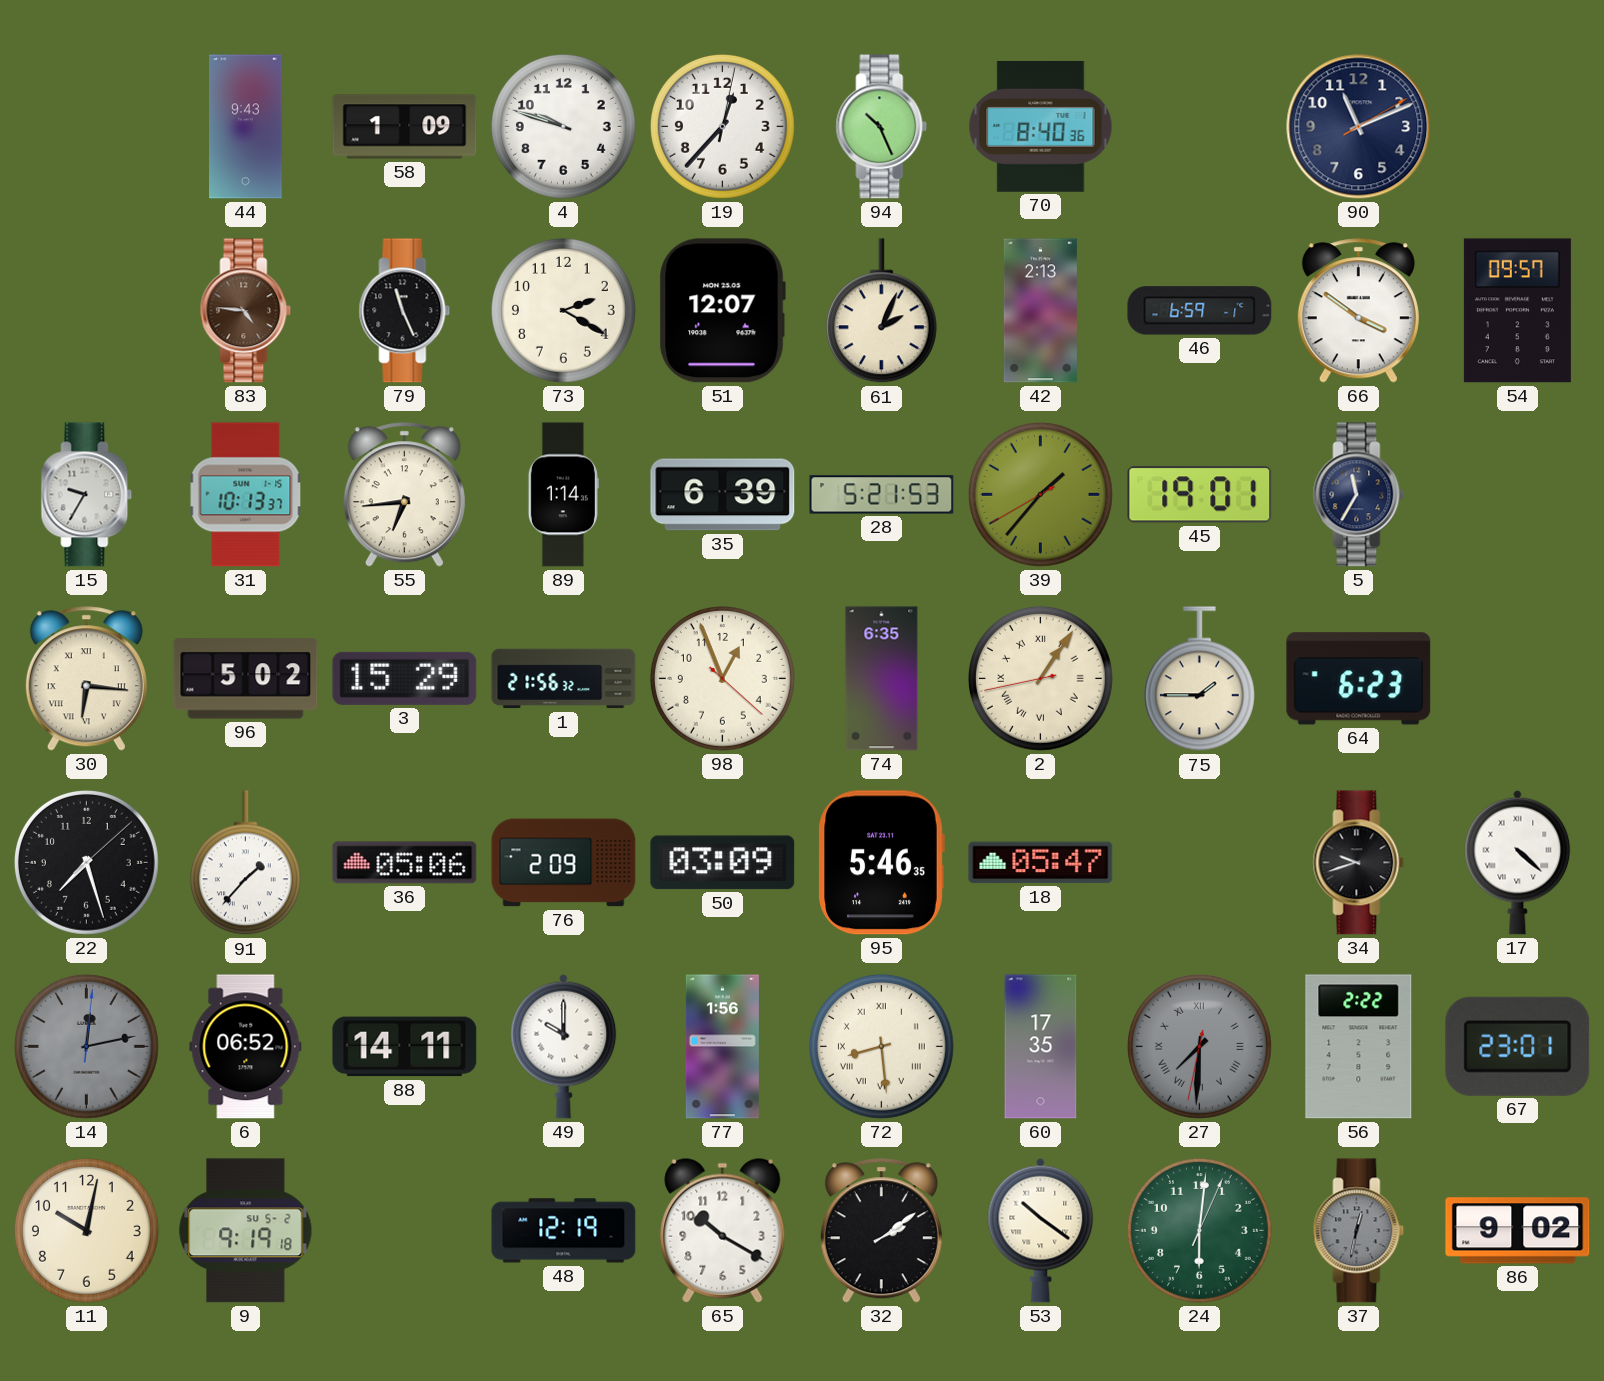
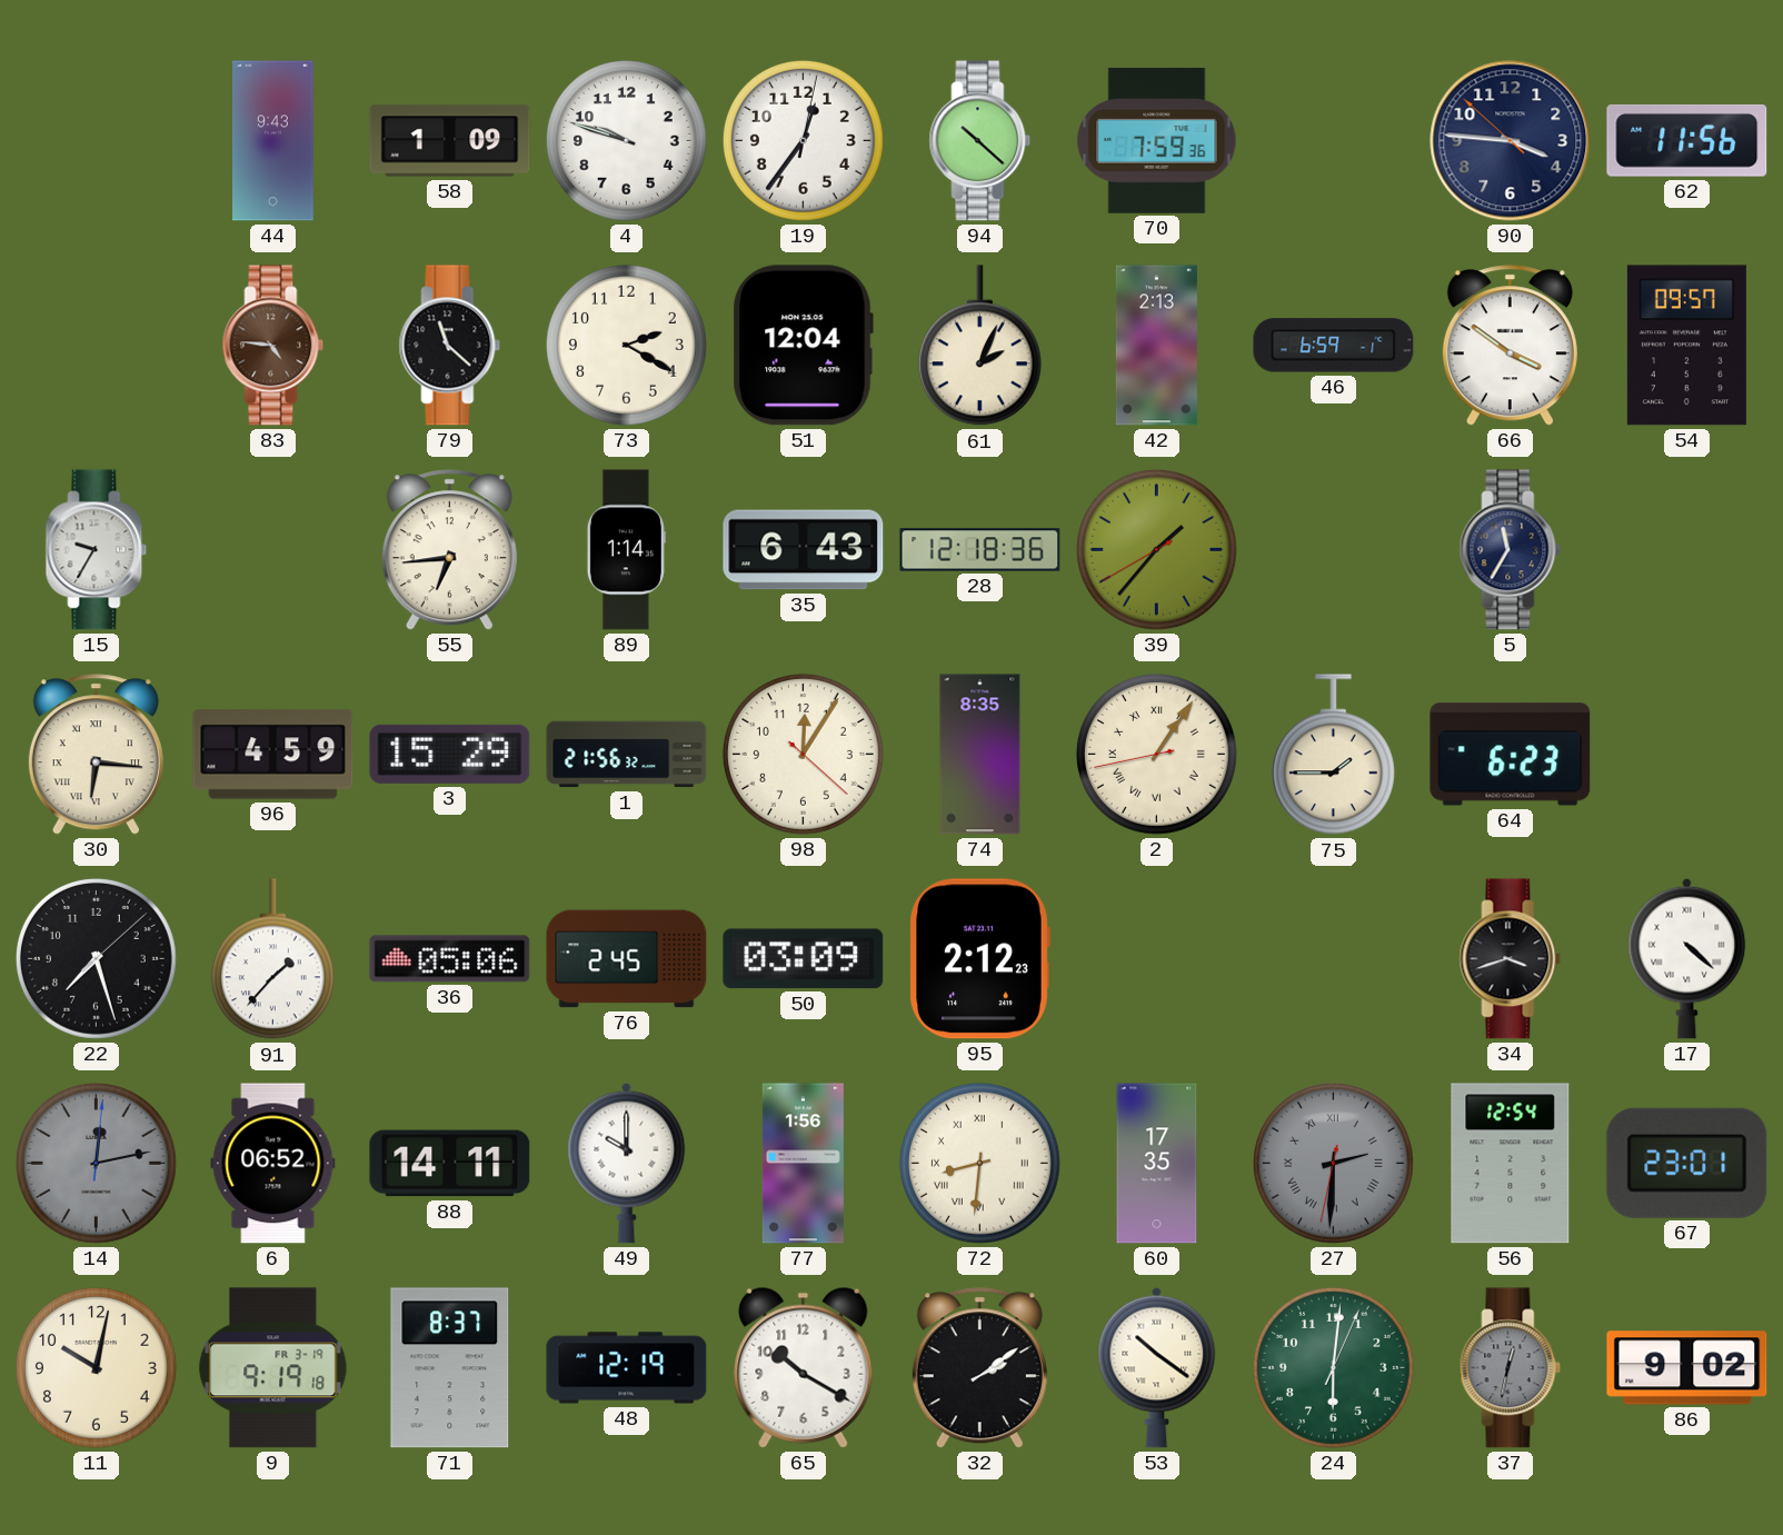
19: 12:37 -> 12:36 (803, 140)
94: 10:26 -> 10:22 (980, 141)
70: 8:40 -> 7:59 (1157, 140)
90: 11:11 -> 3:45 (1511, 141)
62: none -> 11:56 (1687, 140)
79: 11:26 -> 11:22 (450, 346)
51: 12:07 -> 12:04 (803, 346)
31: 10:13 -> none (246, 495)
35: 6:39 -> 6:43 (804, 550)
28: 5:21 -> 12:18 (980, 550)
45: 19:01 -> none (1200, 495)
96: 5:02 -> 4:59 (273, 755)
98: 12:56 -> 12:05 (803, 754)
74: 6:35 -> 8:35 (980, 755)
76: 2:09 -> 2:45 (627, 959)
95: 5:46 -> 2:12 (979, 959)
18: 05:47 -> none (1041, 863)
34: 9:42 -> 3:42 (1511, 959)
72: 8:29 -> 8:31 (979, 1163)
27: 7:30 -> 2:30 (1333, 1163)
56: 2:22 -> 12:54 (1511, 1164)
9 date: SU 5-2 -> FR 3-19 (273, 1368)
71: none -> 8:37 (450, 1368)
